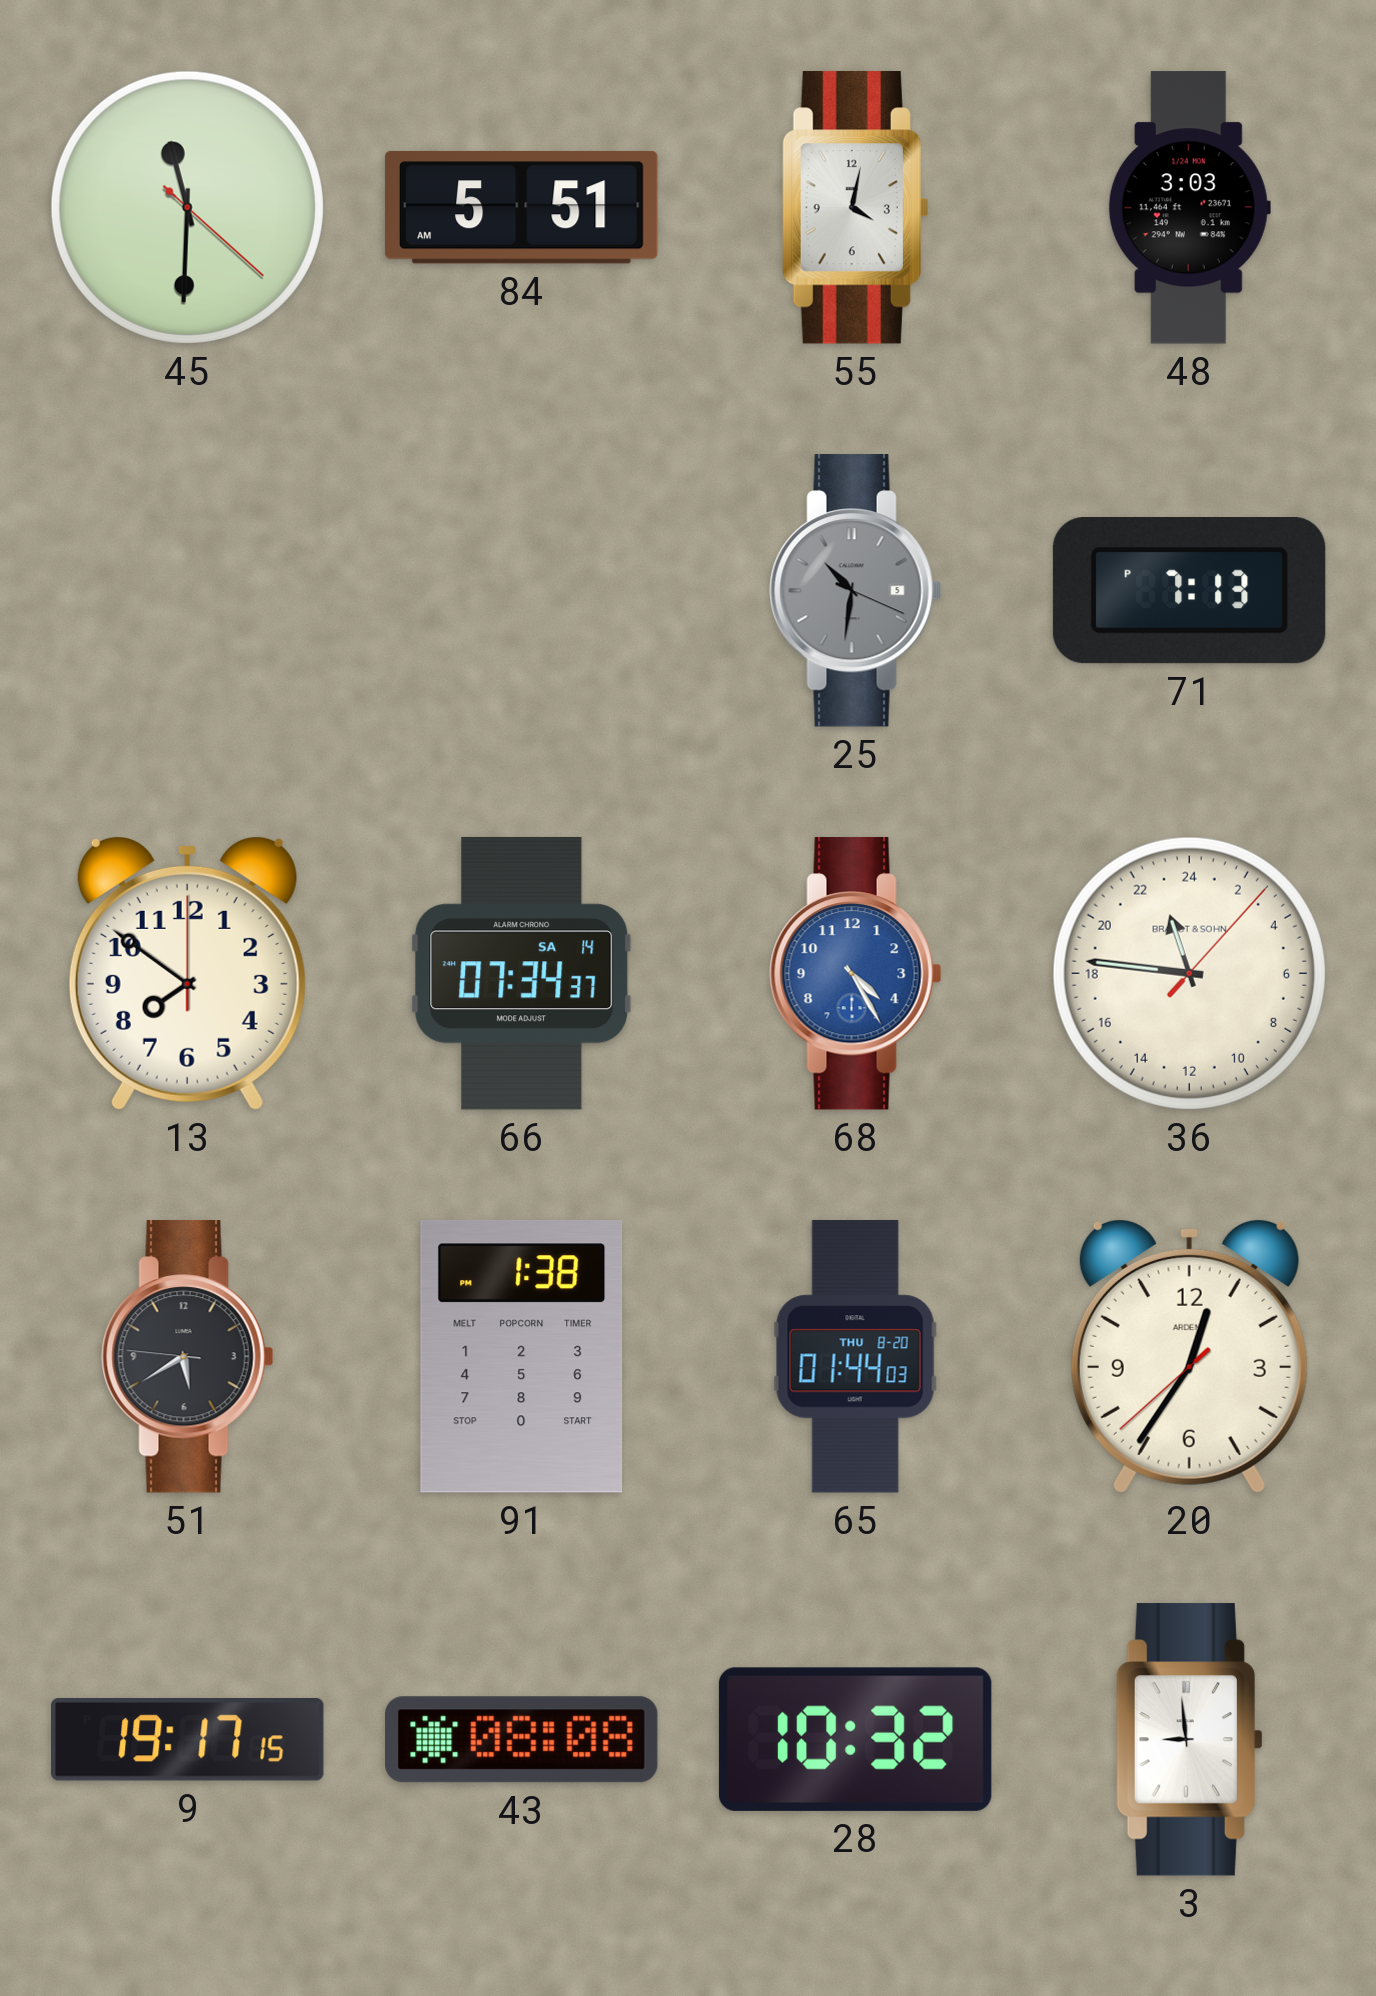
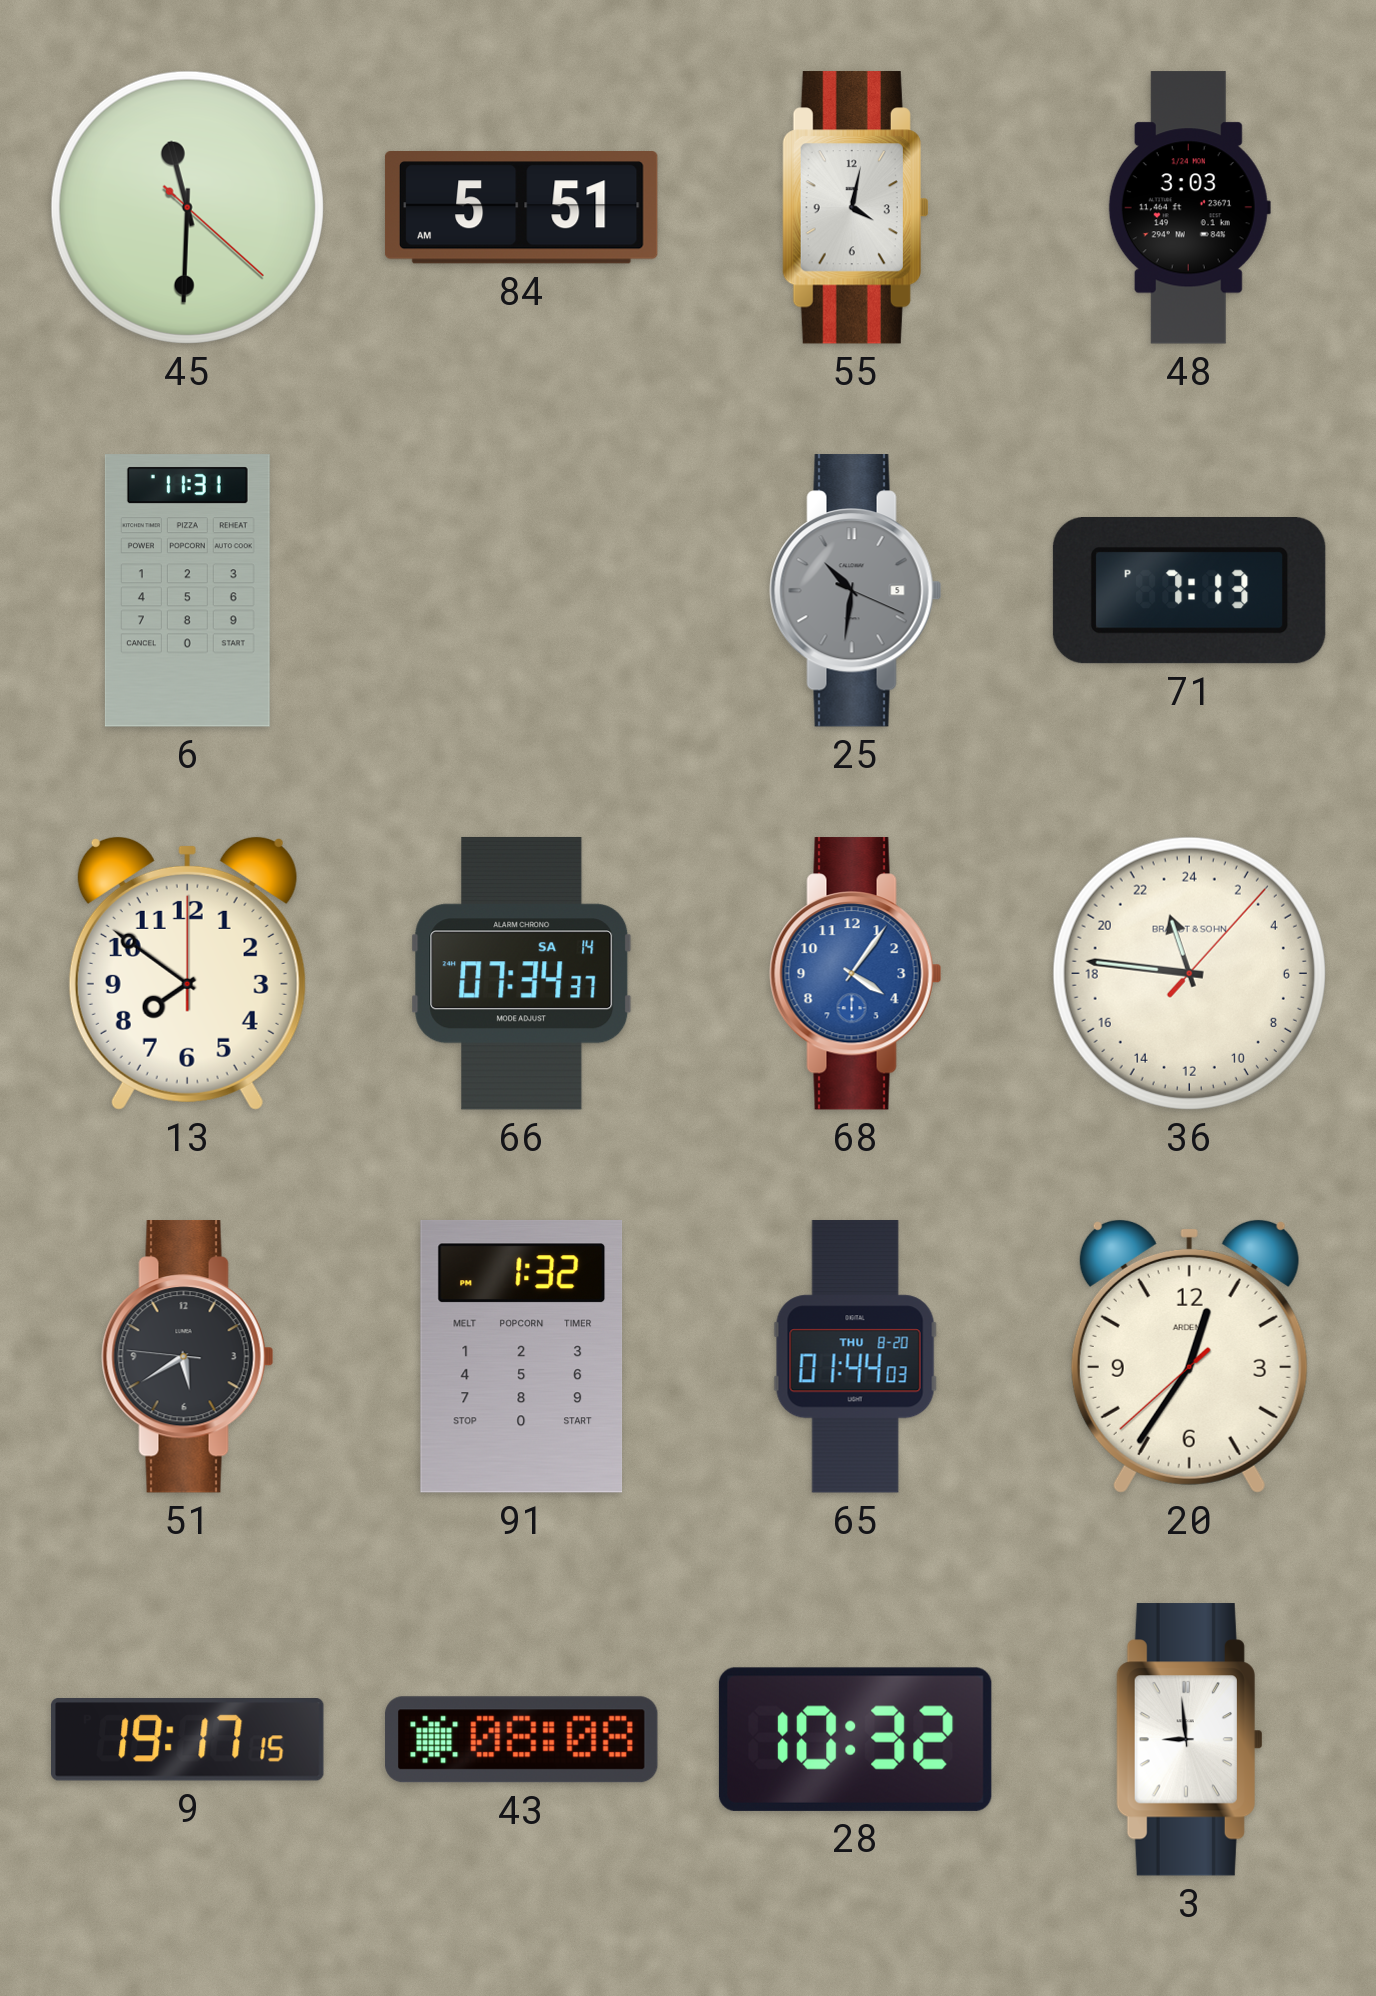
6: none -> 11:31 (187, 591)
68: 4:25 -> 4:06 (856, 974)
91: 1:38 -> 1:32 (521, 1356)
